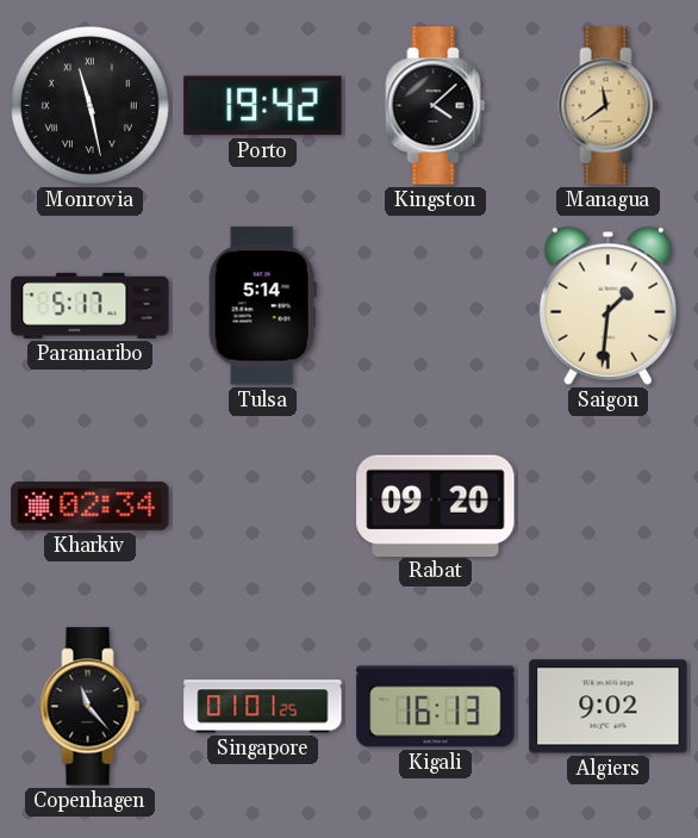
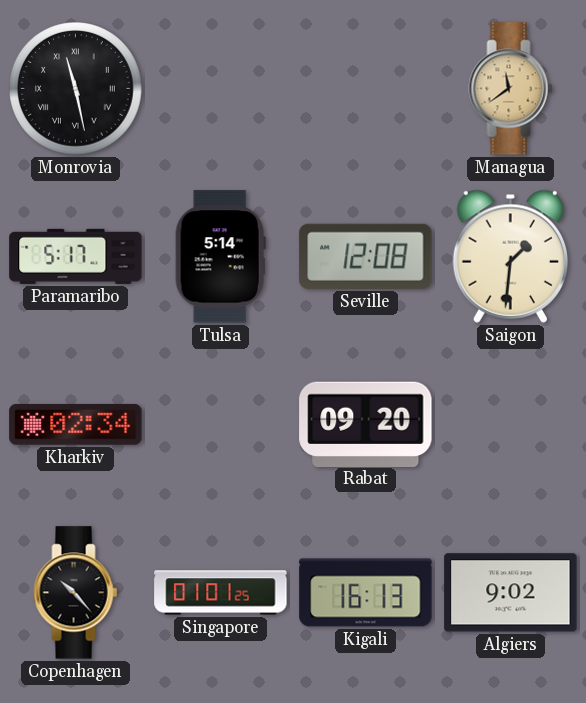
Porto: 19:42 -> none (263, 106)
Kingston: 4:08 -> none (436, 106)
Seville: none -> 12:08 (366, 256)
Copenhagen: 11:23 -> 10:23 (76, 593)
